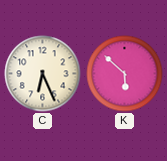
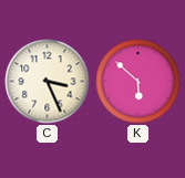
C: 6:26 -> 3:26 (48, 82)
